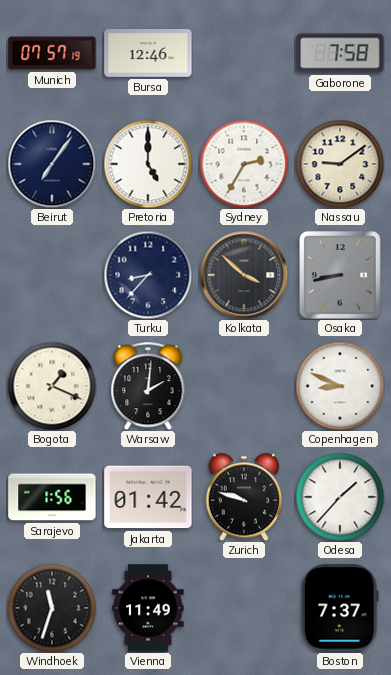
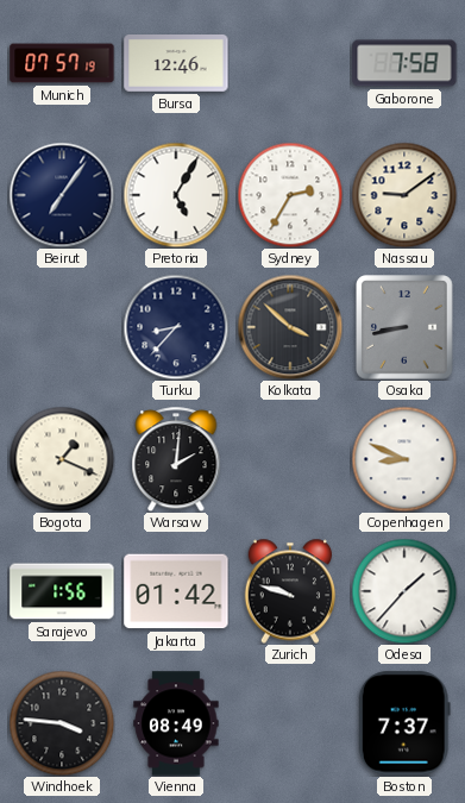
Pretoria: 5:00 -> 5:05 (176, 195)
Windhoek: 11:33 -> 3:46 (62, 723)
Vienna: 11:49 -> 08:49 (176, 723)
